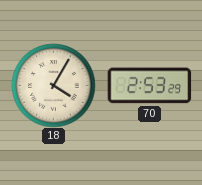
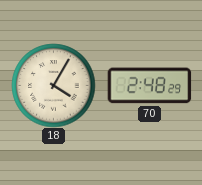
70: 2:53 -> 2:48 (149, 86)
